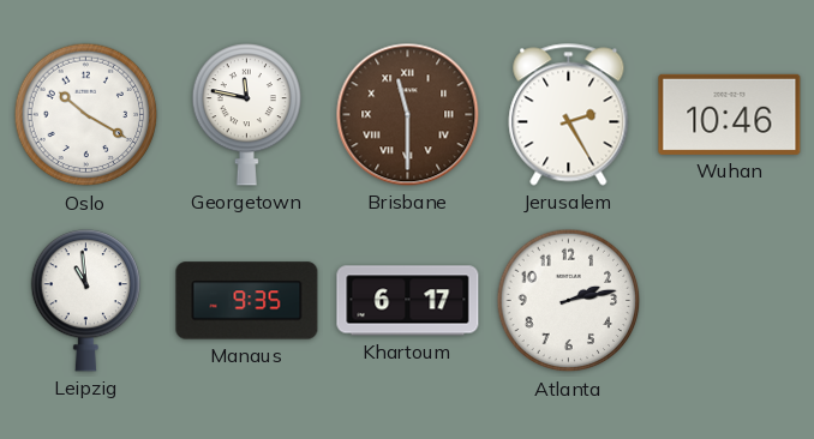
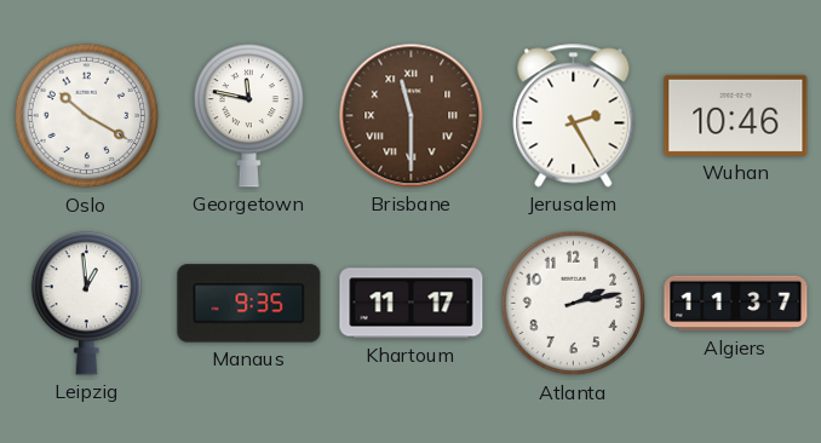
Leipzig: 10:59 -> 12:59 (86, 304)
Khartoum: 6:17 -> 11:17 (412, 304)
Algiers: none -> 11:37 (736, 304)
